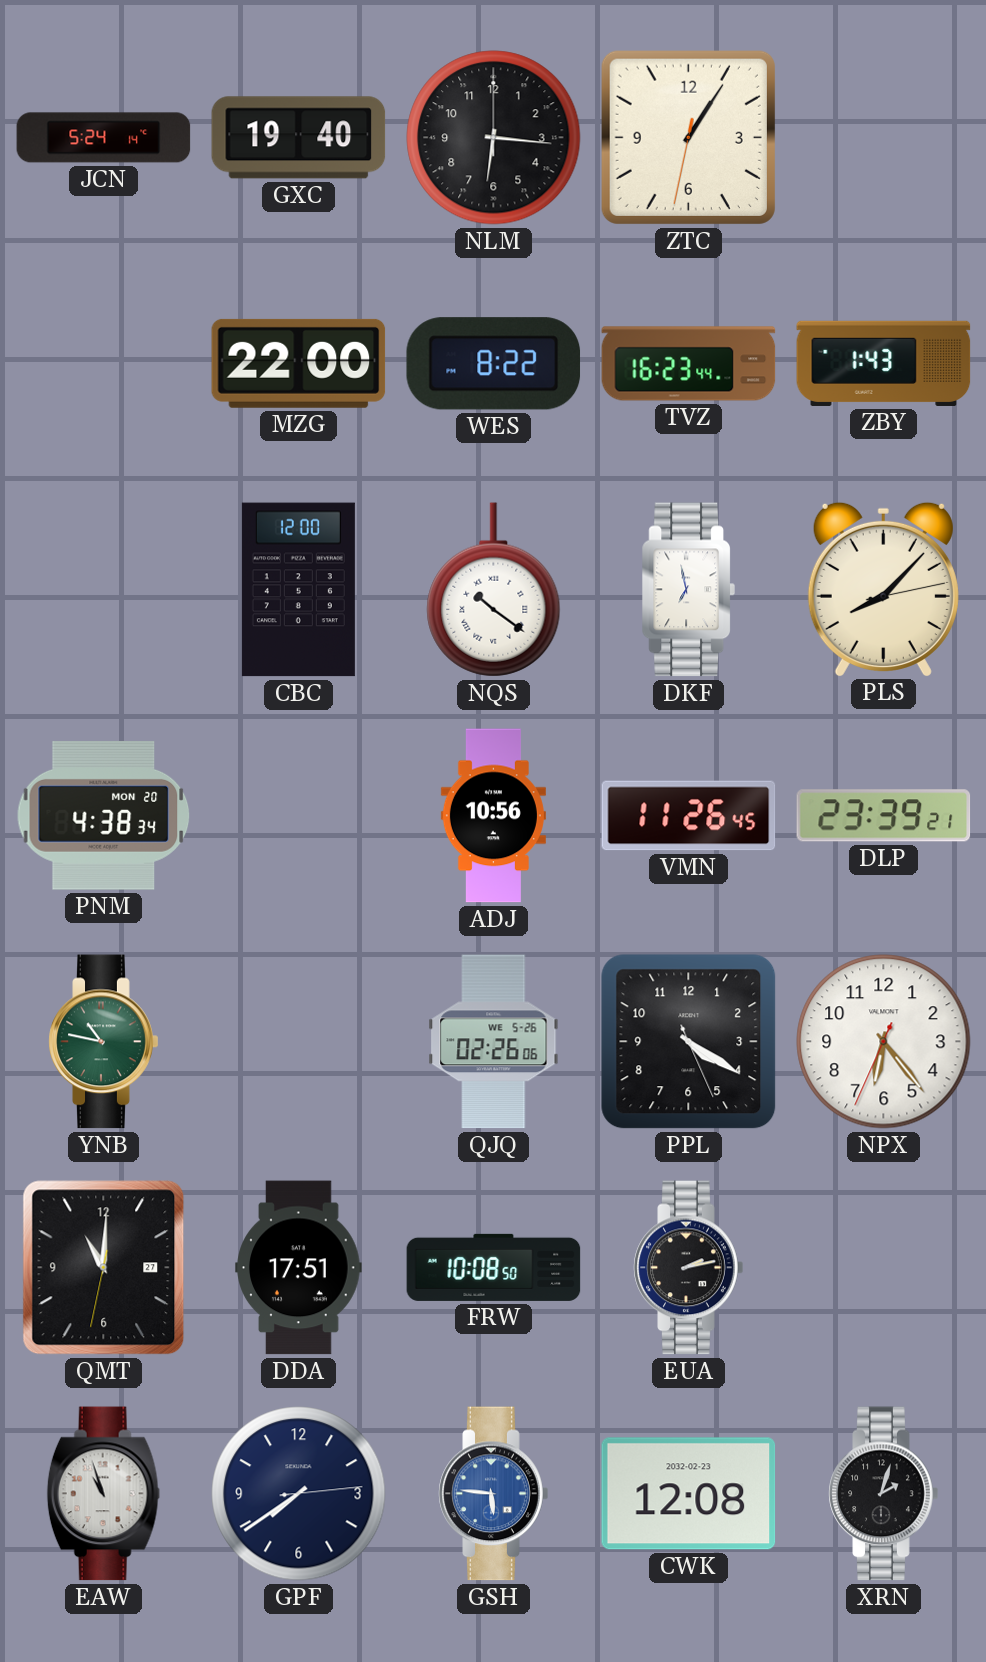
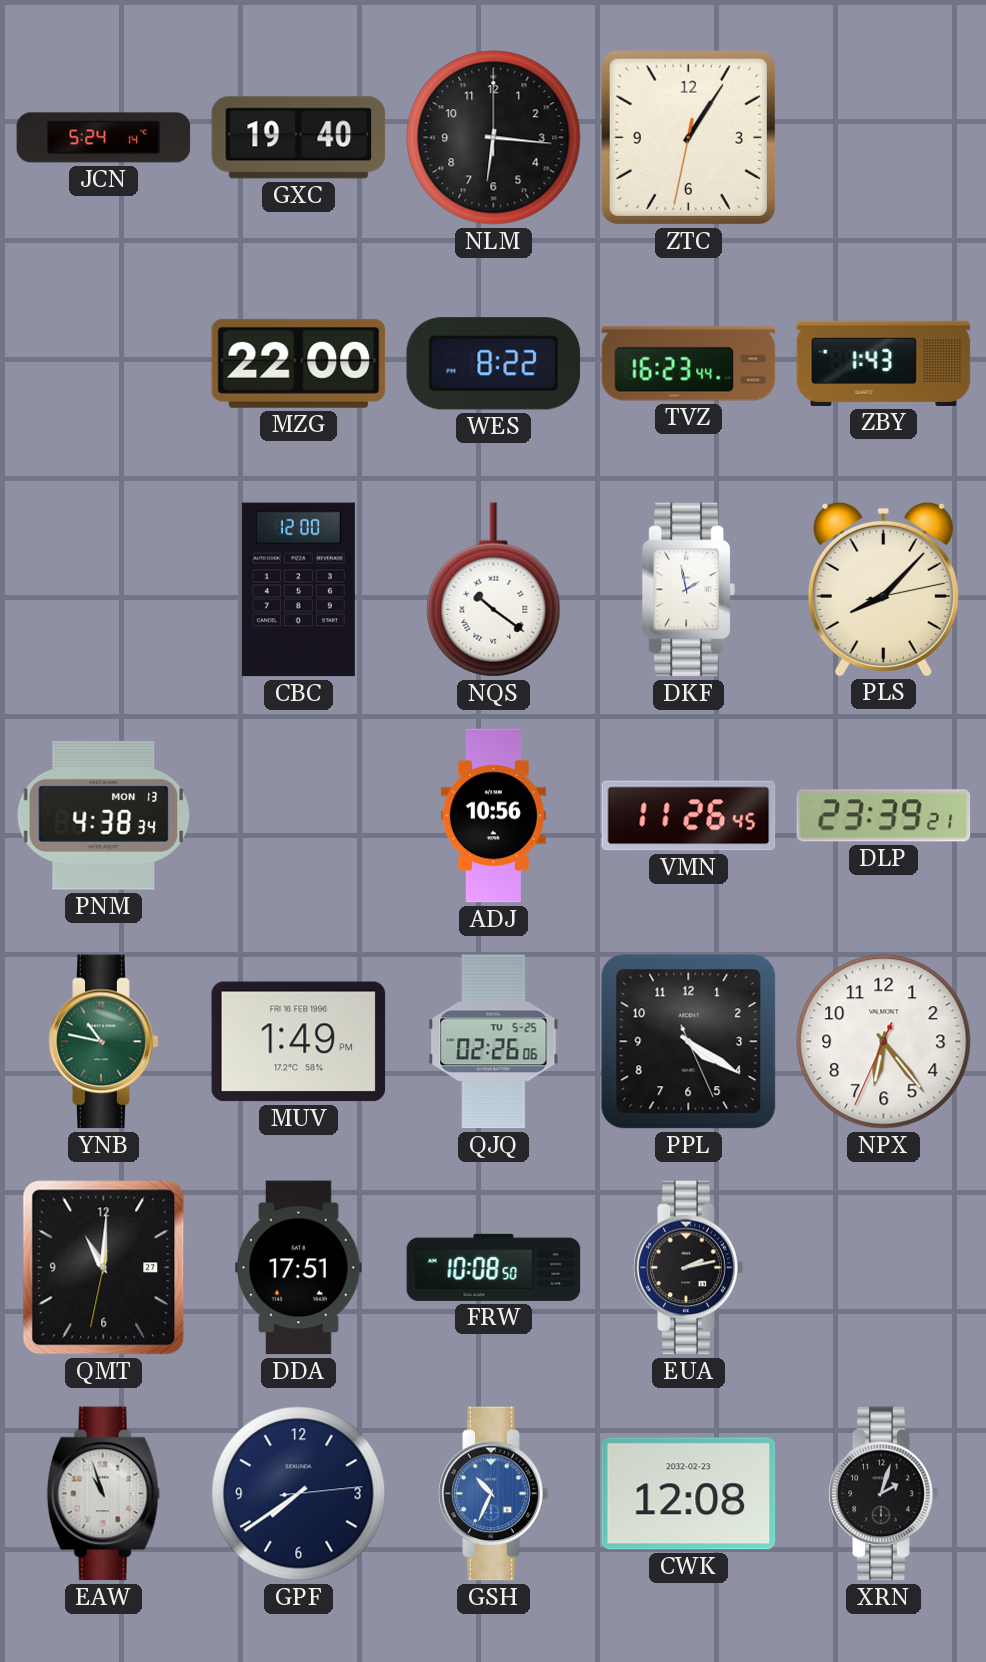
DKF: 6:58 -> 1:58 (688, 590)
PNM date: MON 20 -> MON 13 (104, 815)
MUV: none -> 1:49 (299, 1042)
QJQ date: WE 5-26 -> TU 5-25 (494, 1042)
GSH: 5:46 -> 10:34 (494, 1494)
